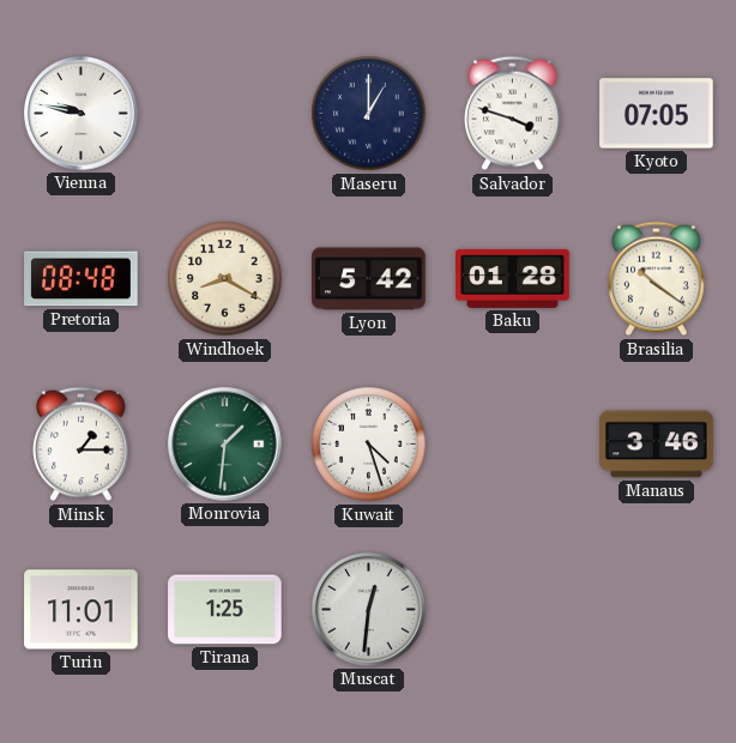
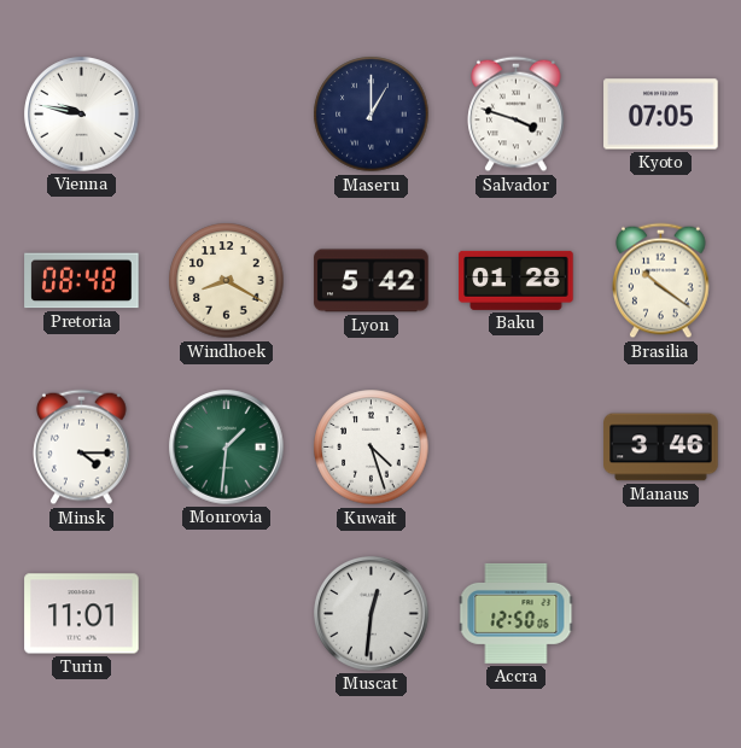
Minsk: 1:15 -> 4:15 (82, 448)
Tirana: 1:25 -> none (225, 610)
Accra: none -> 12:50 (517, 613)
